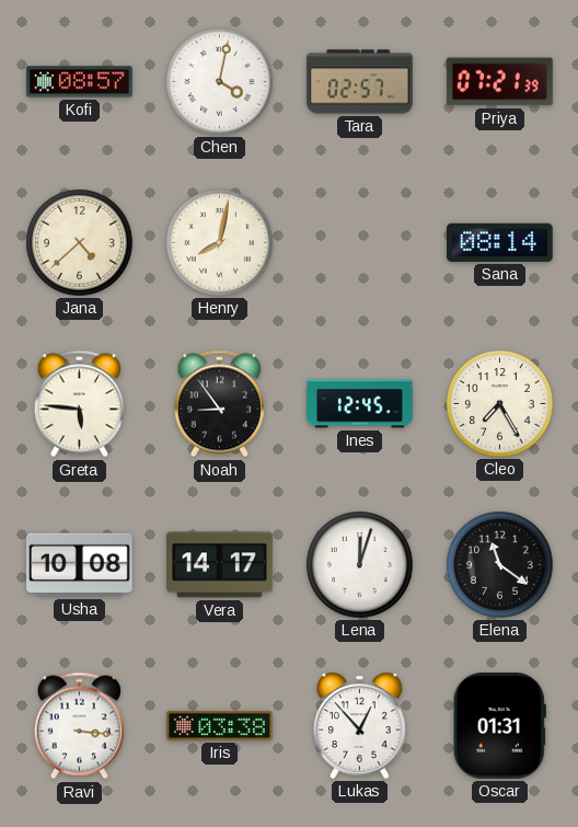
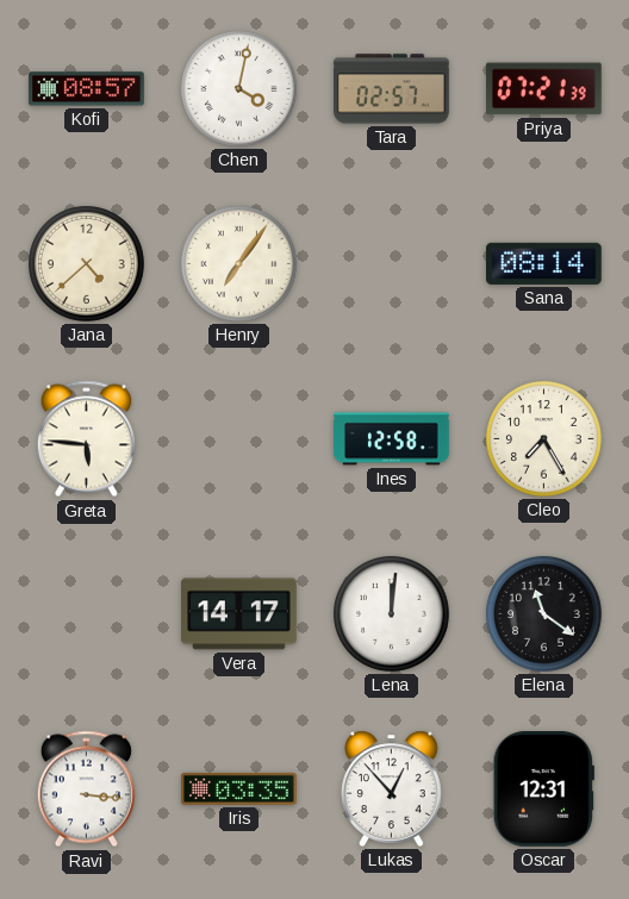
Henry: 8:02 -> 7:06 (239, 264)
Noah: 8:54 -> none (219, 404)
Ines: 12:45 -> 12:58 (392, 439)
Usha: 10:08 -> none (80, 565)
Lena: 12:03 -> 12:01 (392, 614)
Iris: 03:38 -> 03:35 (239, 788)
Oscar: 01:31 -> 12:31 (543, 789)
